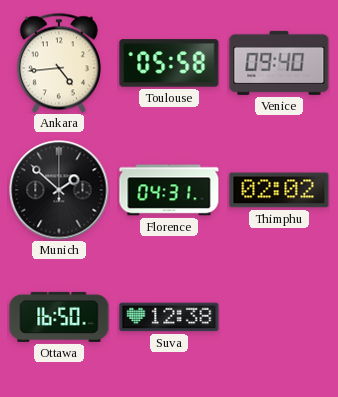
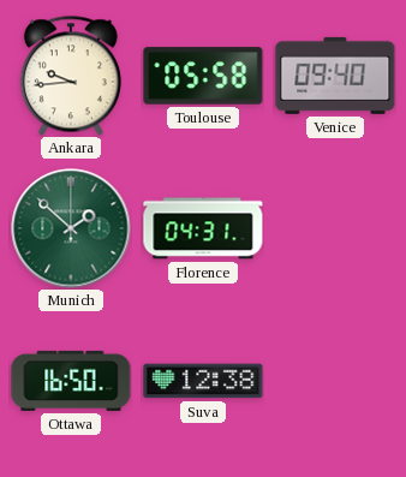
Ankara: 4:44 -> 9:44 (71, 76)
Munich dial: black -> green (71, 228)
Thimphu: 02:02 -> none (279, 190)
